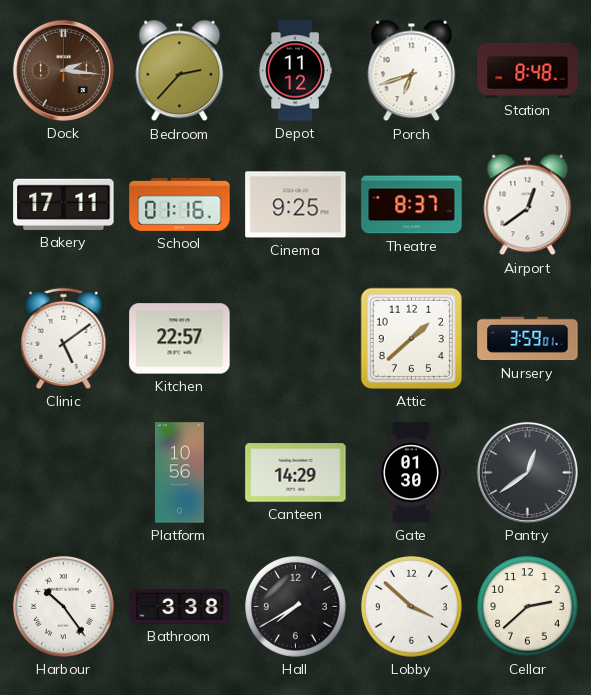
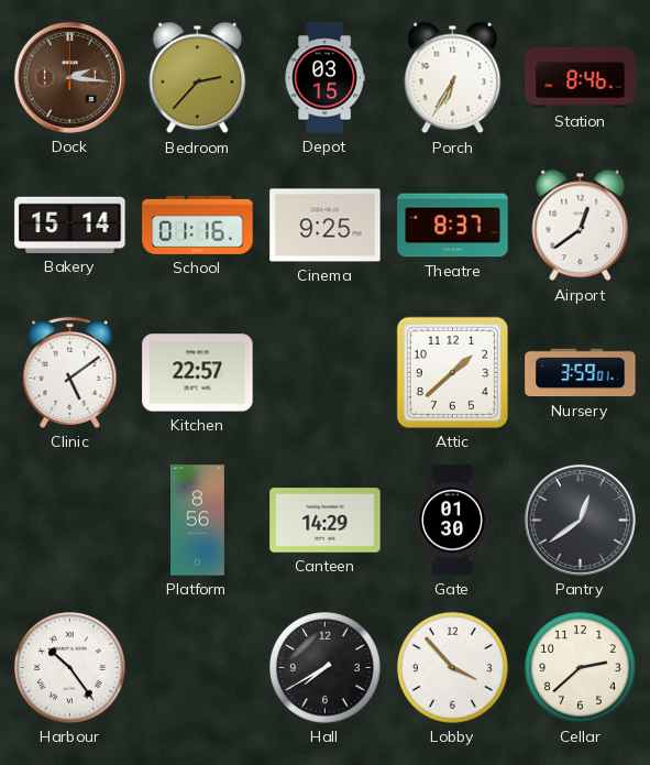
Depot: 11:12 -> 03:15 (324, 78)
Porch: 6:42 -> 6:35 (453, 78)
Station: 8:48 -> 8:46 (581, 77)
Bakery: 17:11 -> 15:14 (70, 225)
Platform: 10:56 -> 8:56 (198, 521)
Bathroom: 3:38 -> none (180, 606)
Lobby: 3:52 -> 3:53 (453, 668)
